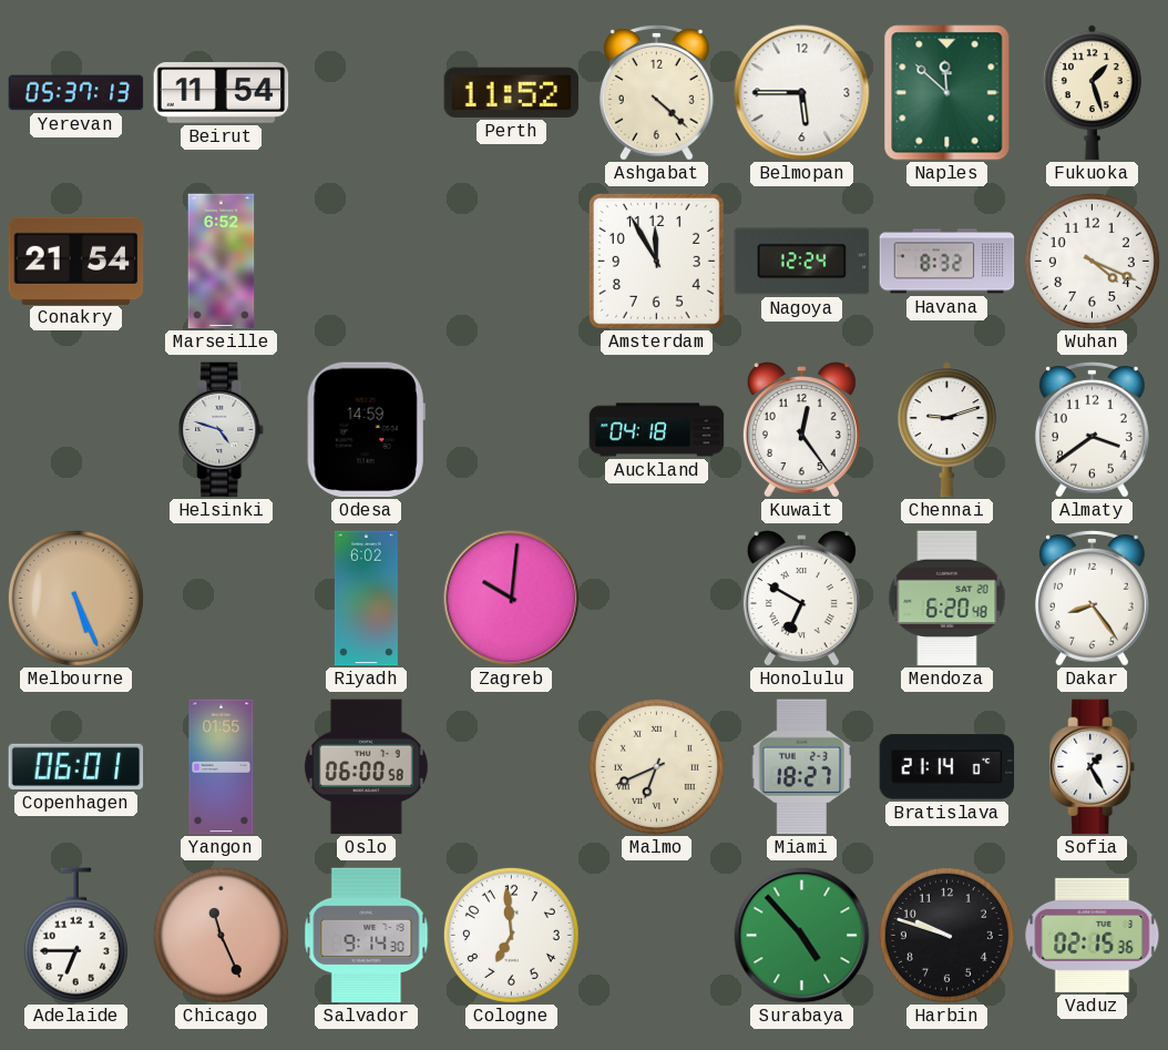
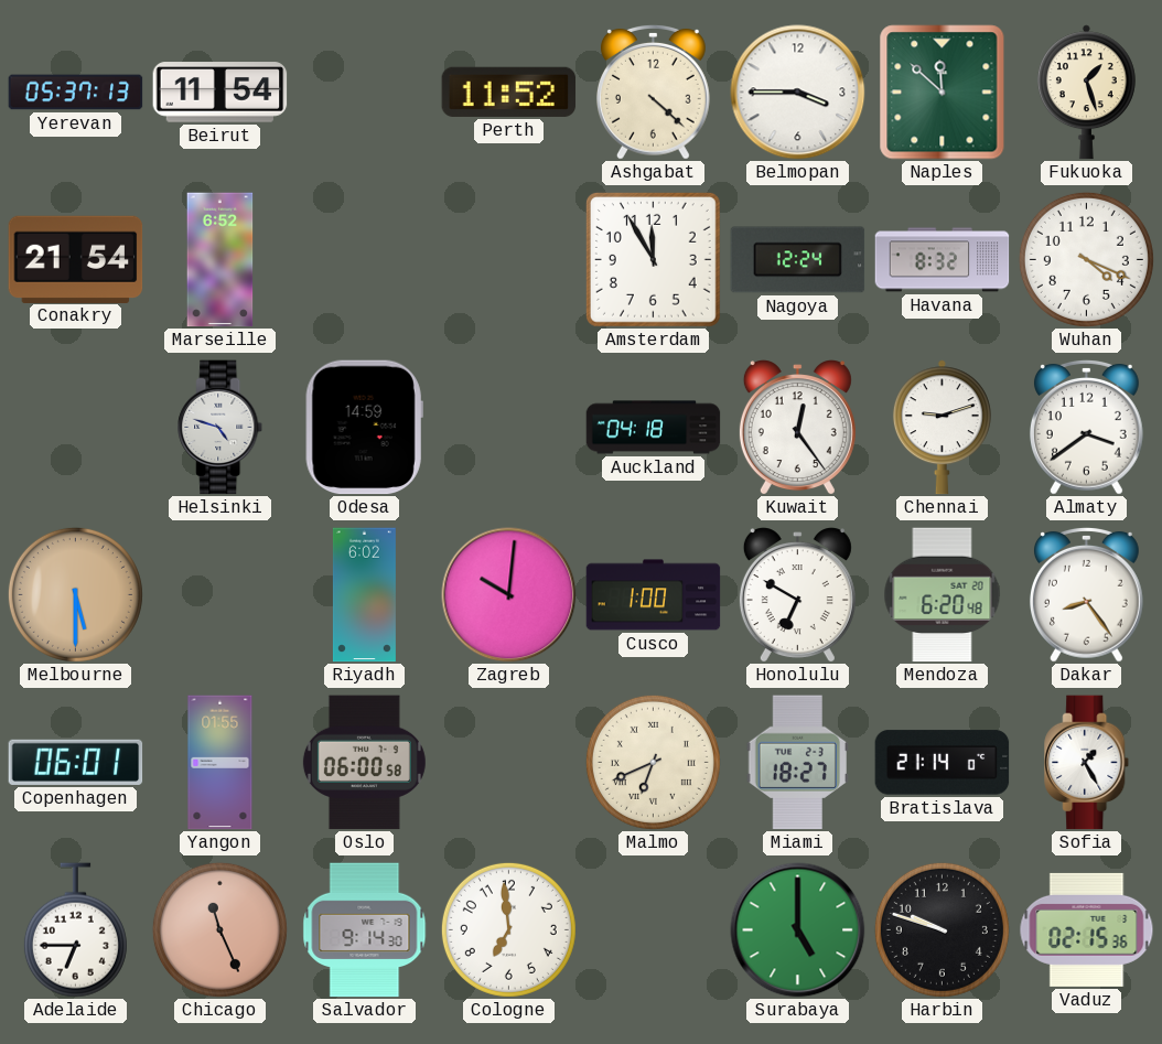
Belmopan: 5:45 -> 3:45 (798, 93)
Melbourne: 5:26 -> 5:30 (75, 594)
Cusco: none -> 1:00 (654, 595)
Surabaya: 4:53 -> 5:00 (798, 930)
